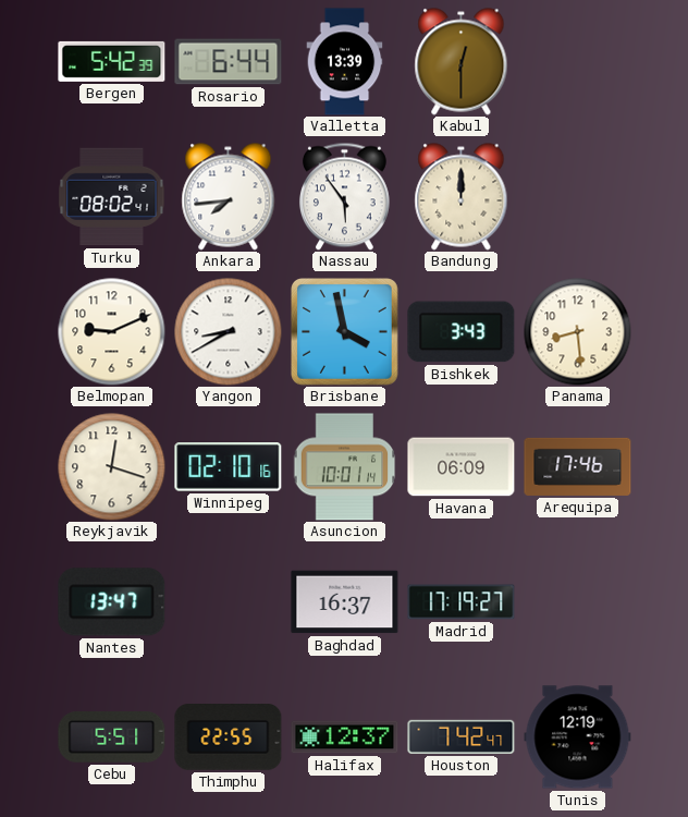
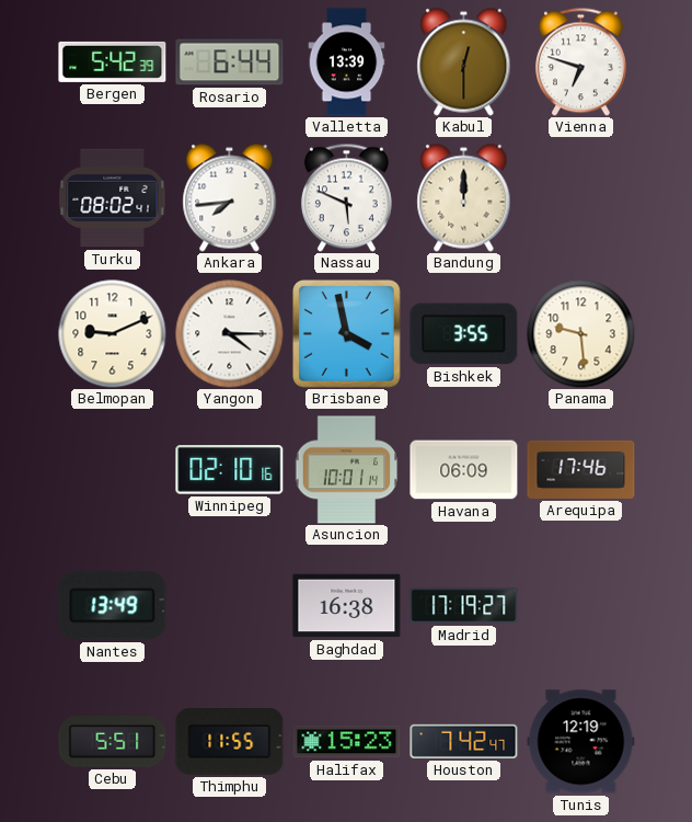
Vienna: none -> 6:48 (580, 61)
Nassau: 5:54 -> 5:49 (346, 197)
Yangon: 8:40 -> 4:15 (230, 334)
Bishkek: 3:43 -> 3:55 (464, 334)
Panama: 8:29 -> 9:29 (581, 334)
Reykjavik: 12:18 -> none (112, 467)
Nantes: 13:47 -> 13:49 (113, 606)
Baghdad: 16:37 -> 16:38 (347, 606)
Thimphu: 22:55 -> 11:55 (230, 742)
Halifax: 12:37 -> 15:23 (347, 742)
